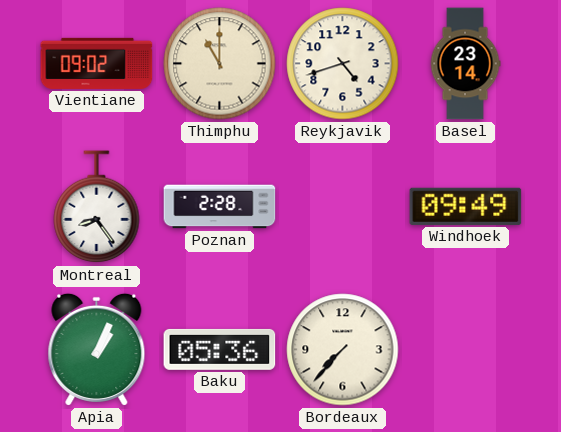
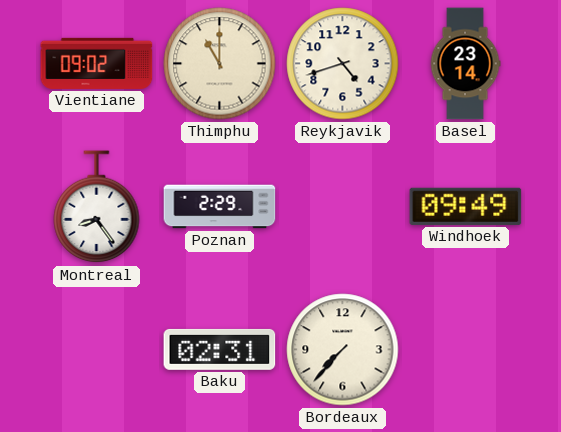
Poznan: 2:28 -> 2:29 (220, 207)
Apia: 1:04 -> none (97, 349)
Baku: 05:36 -> 02:31 (220, 349)
